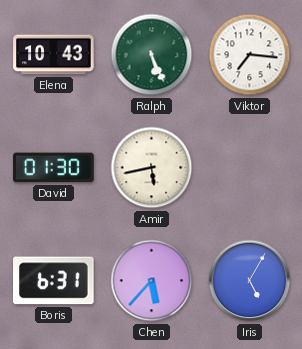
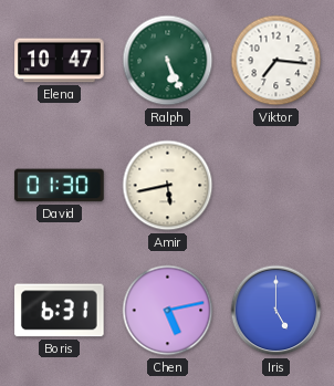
Elena: 10:43 -> 10:47 (60, 61)
Chen: 5:37 -> 5:13 (168, 311)
Iris: 5:05 -> 5:00 (276, 311)
